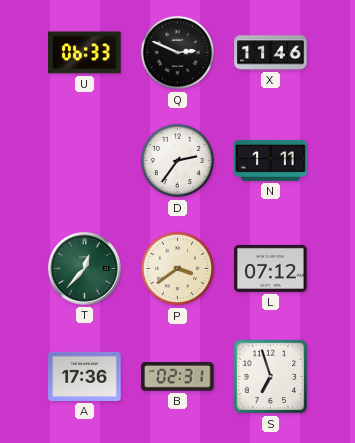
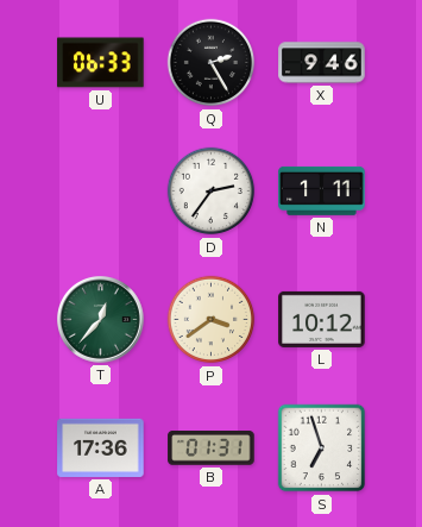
Q: 2:49 -> 2:25 (212, 63)
X: 11:46 -> 9:46 (322, 63)
L: 07:12 -> 10:12 (322, 319)
B: 02:31 -> 01:31 (212, 448)
